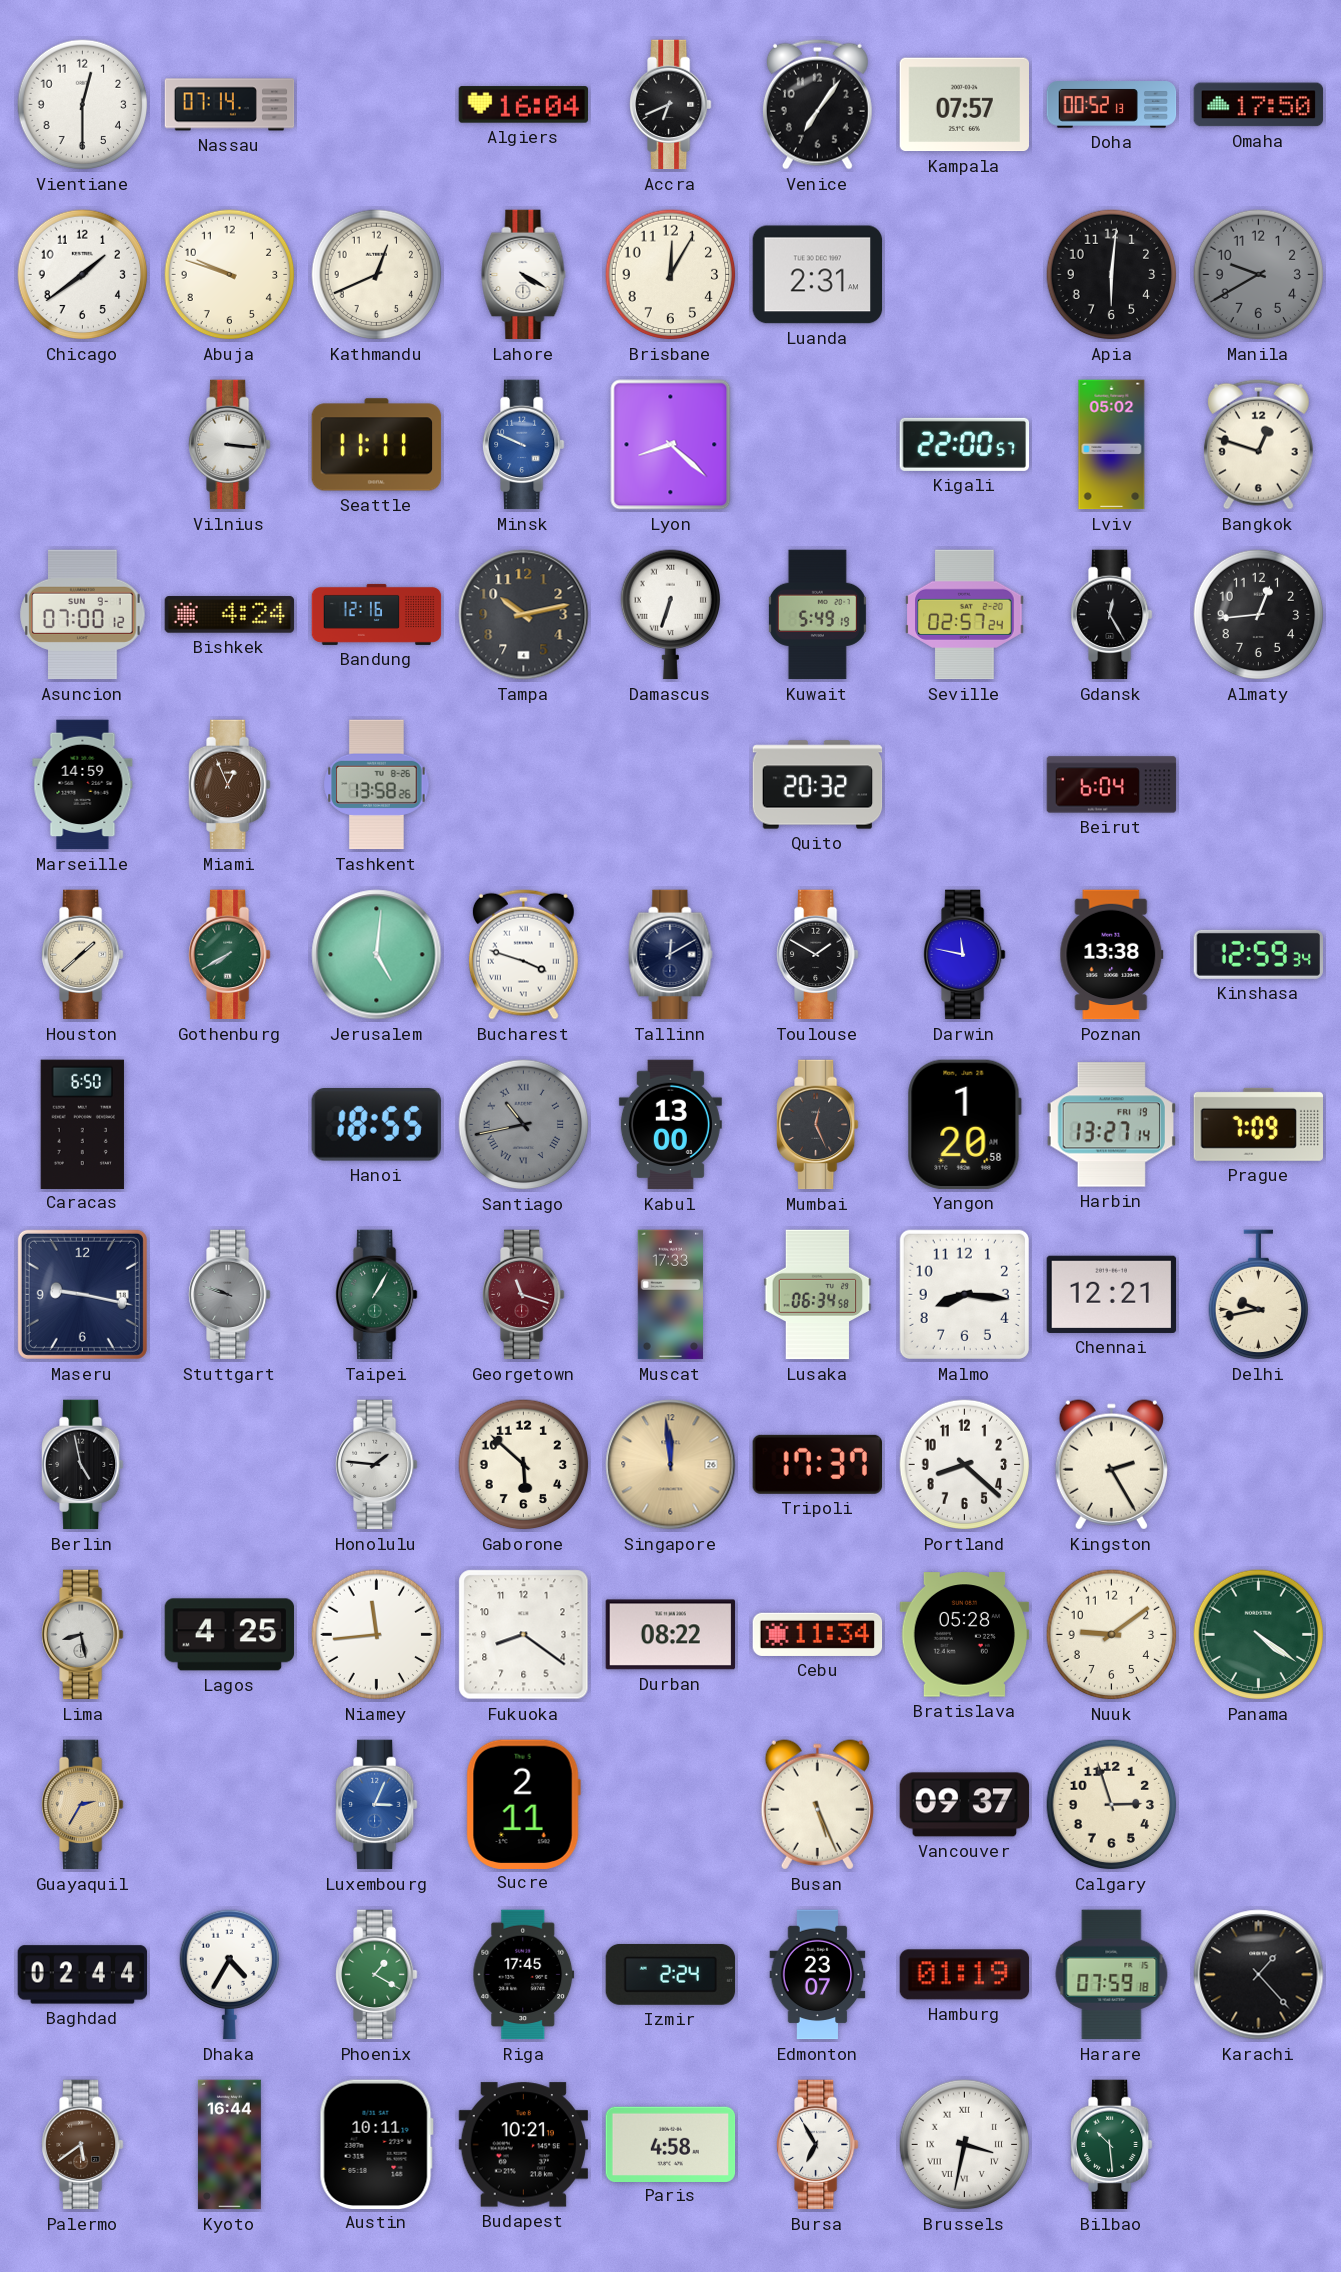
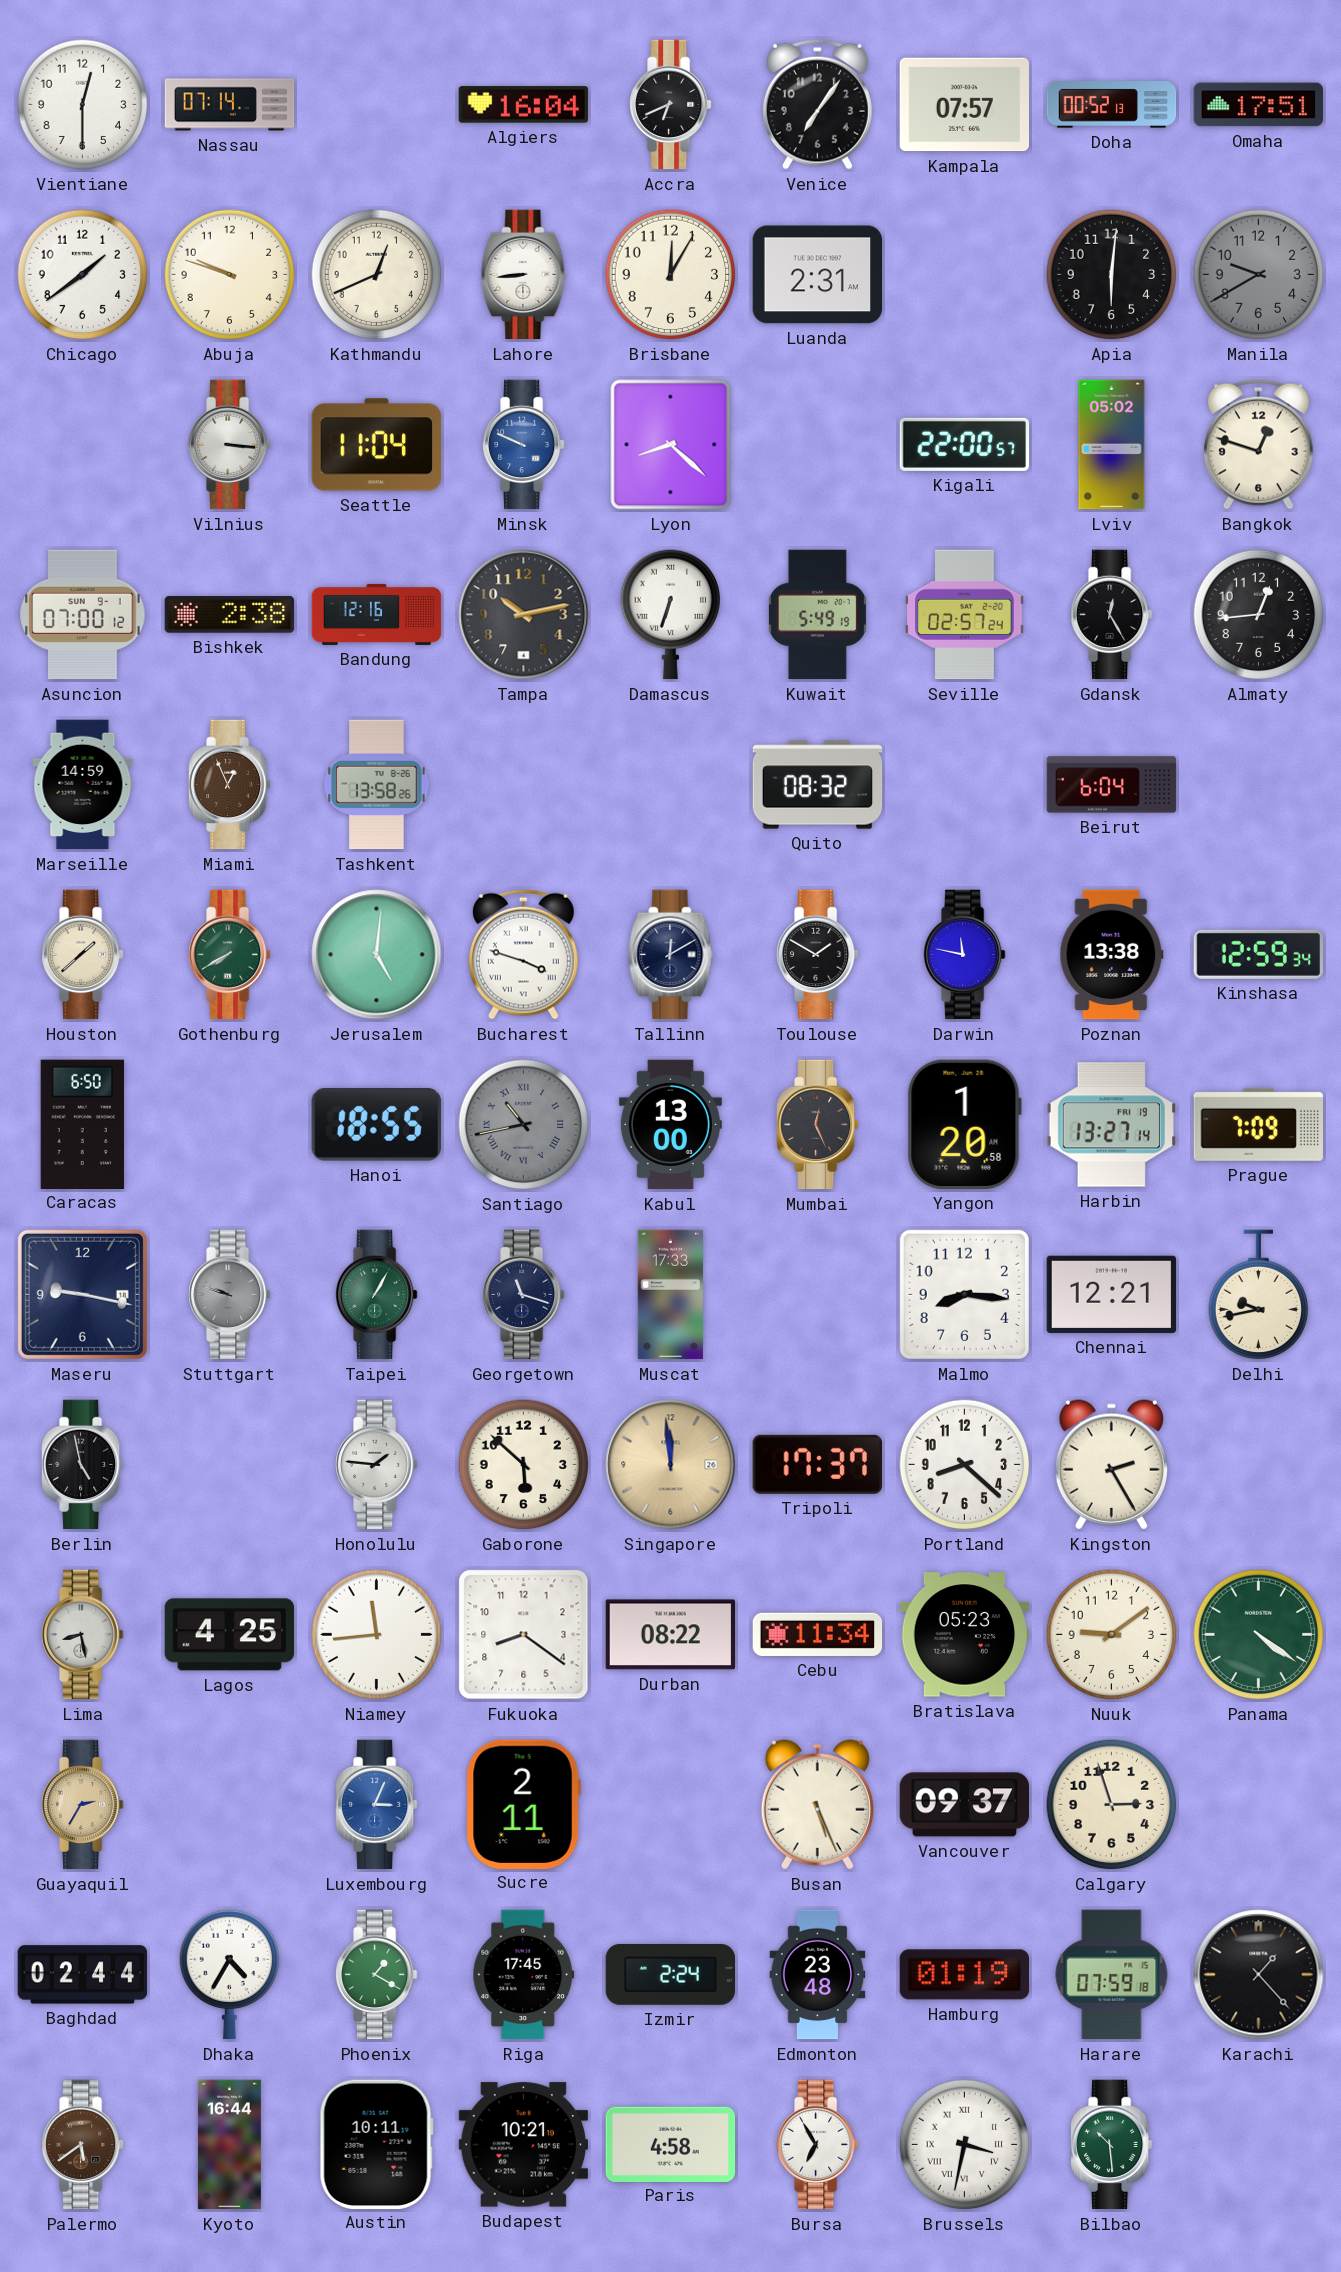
Omaha: 17:50 -> 17:51 (1259, 105)
Lahore: 4:20 -> 8:44 (524, 275)
Seattle: 11:11 -> 11:04 (377, 445)
Bishkek: 4:24 -> 2:38 (230, 615)
Quito: 20:32 -> 08:32 (818, 785)
Georgetown dial: burgundy -> navy (524, 1295)
Lusaka: 06:34 -> none (818, 1295)
Bratislava: 05:28 -> 05:23 (965, 1635)
Edmonton: 23:07 -> 23:48 (818, 1975)
